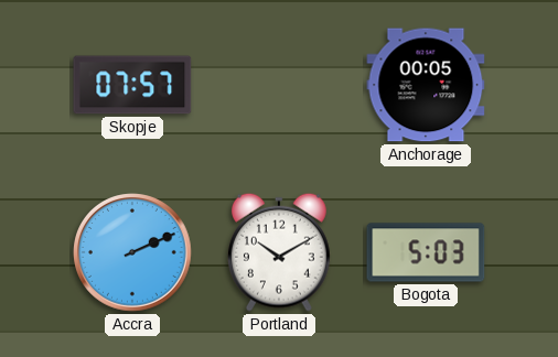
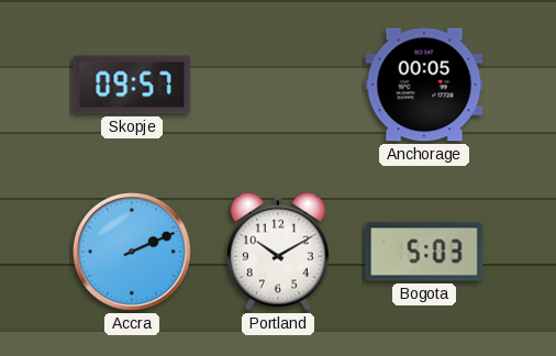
Skopje: 07:57 -> 09:57 (132, 85)
